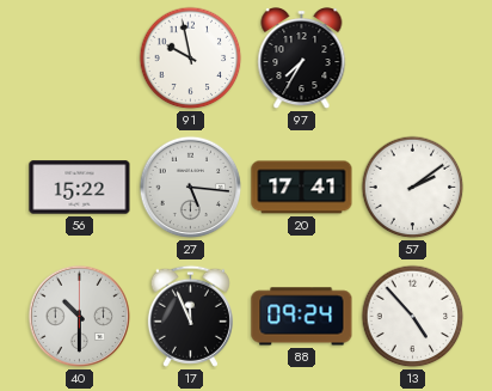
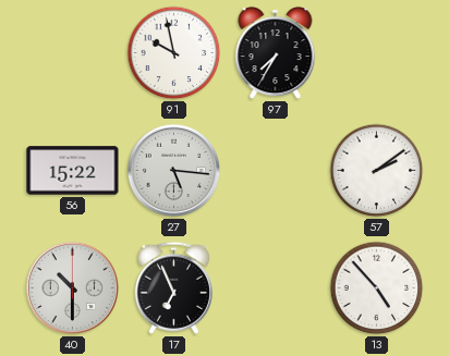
20: 17:41 -> none (302, 188)
17: 11:56 -> 6:56 (173, 287)
88: 09:24 -> none (302, 317)
